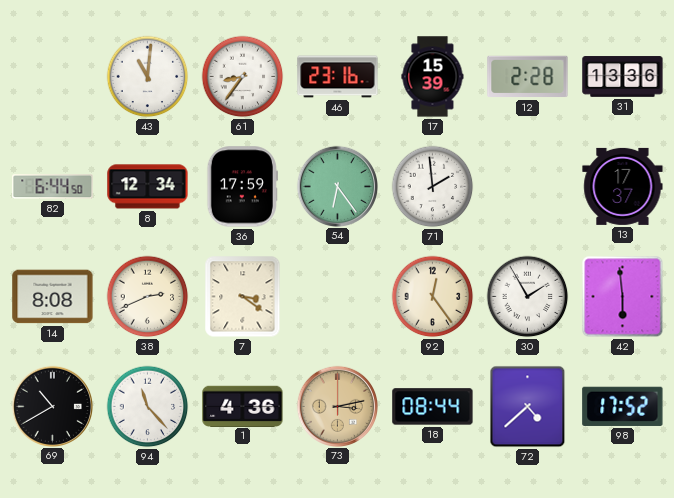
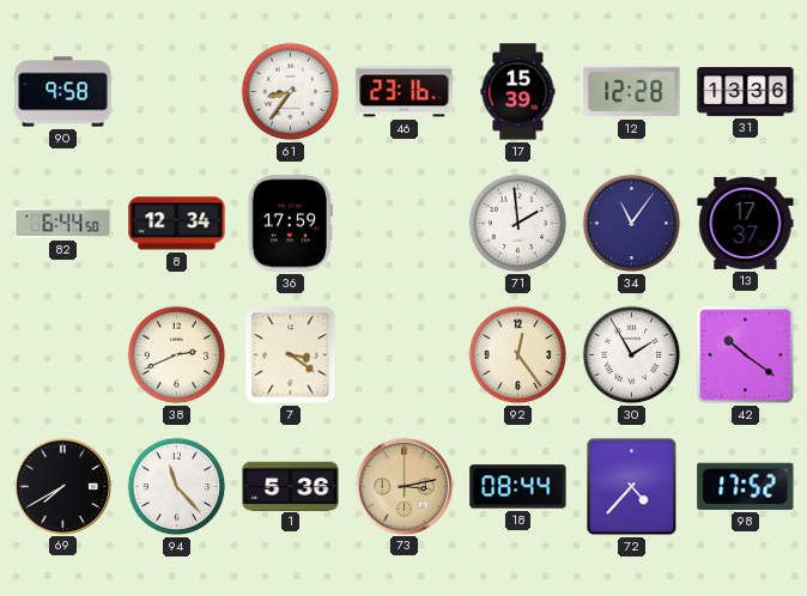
90: none -> 9:58 (63, 92)
43: 11:01 -> none (148, 77)
12: 2:28 -> 12:28 (632, 92)
54: 6:24 -> none (337, 186)
34: none -> 11:06 (632, 224)
14: 8:08 -> none (53, 297)
42: 5:59 -> 10:21 (746, 355)
69: 10:40 -> 7:40 (62, 486)
1: 4:36 -> 5:36 (291, 486)
72: 4:38 -> 4:37 (632, 487)
